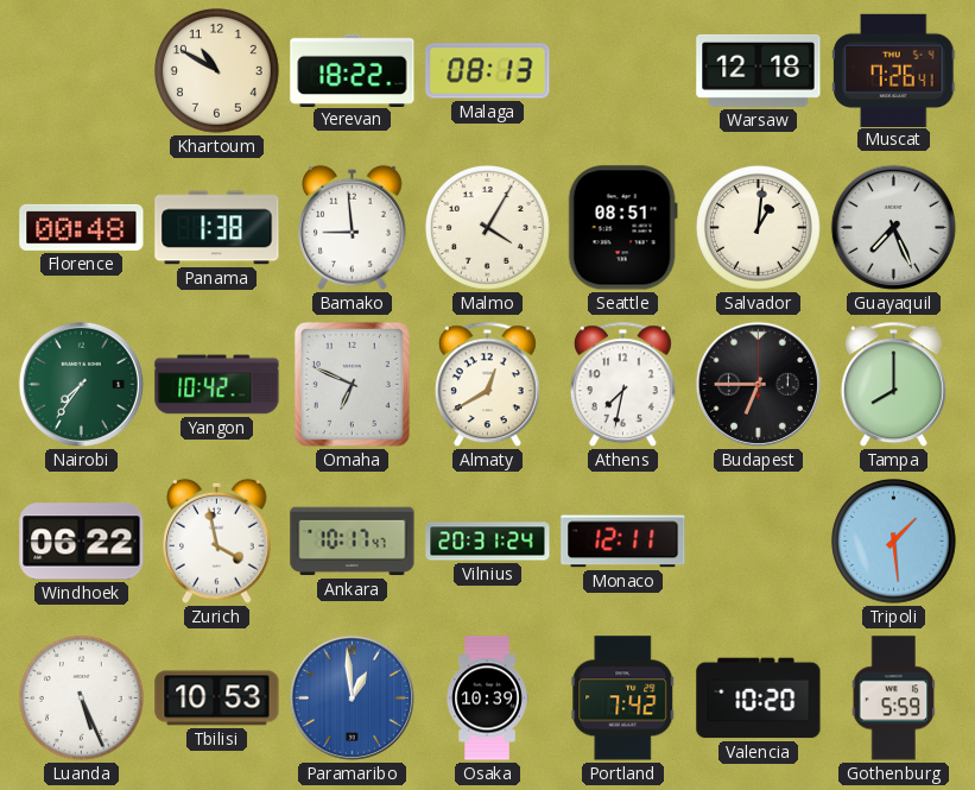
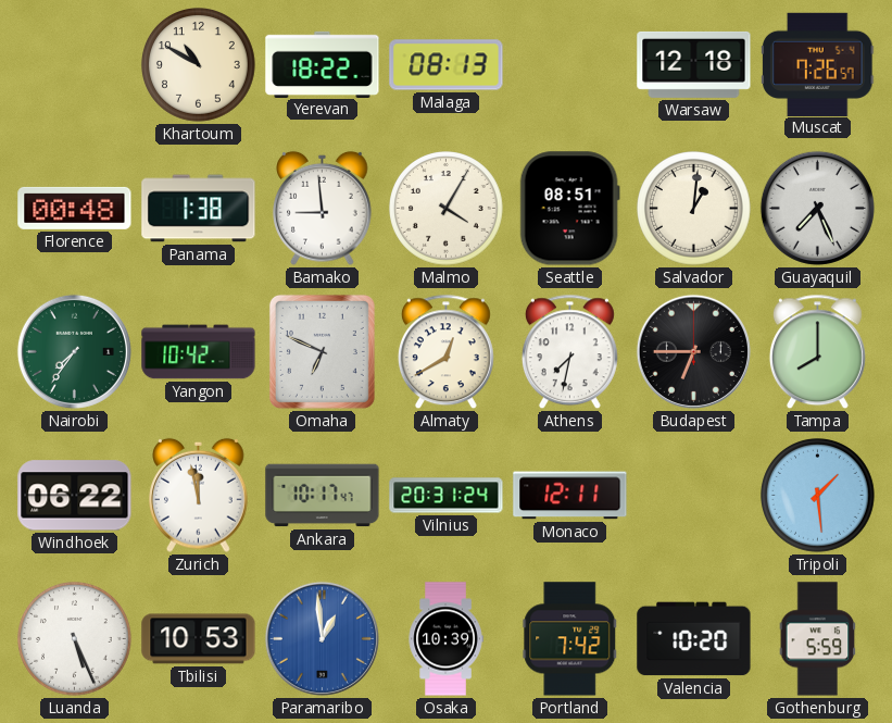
Muscat: 7:26:41 -> 7:26:57 (818, 64)
Zurich: 3:58 -> 11:58 (199, 495)
